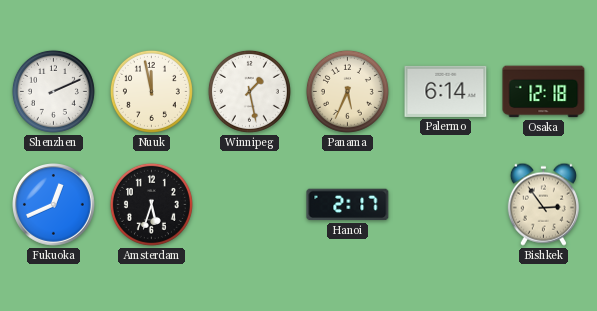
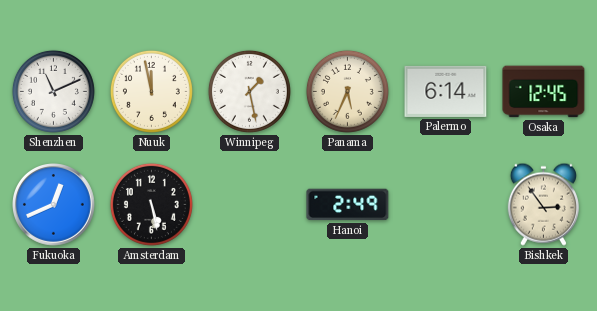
Shenzhen: 2:11 -> 11:11 (53, 91)
Osaka: 12:18 -> 12:45 (544, 92)
Amsterdam: 5:33 -> 5:28 (151, 204)
Hanoi: 2:17 -> 2:49 (348, 205)
